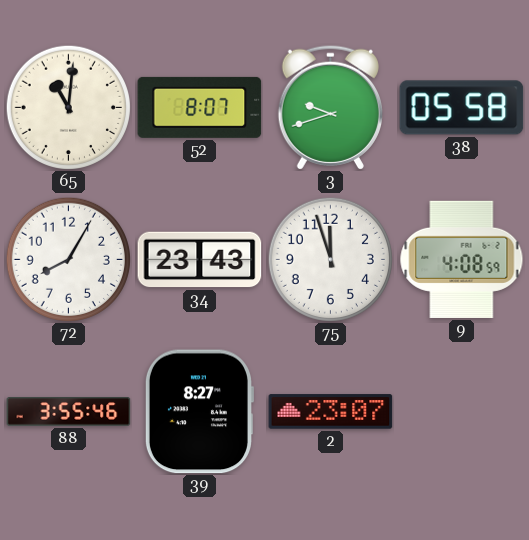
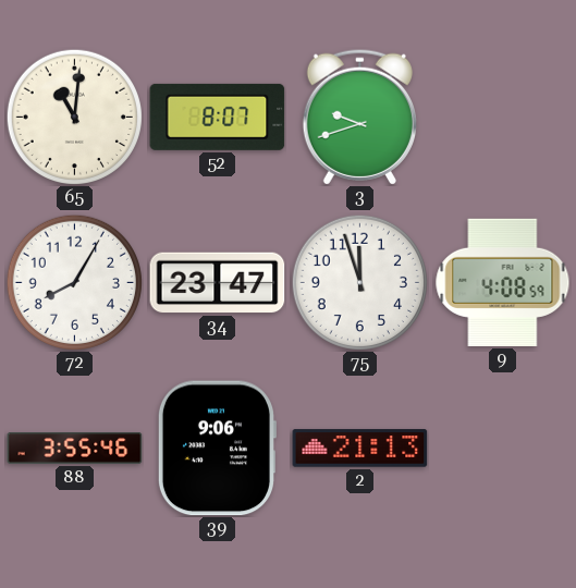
38: 05:58 -> none (462, 108)
34: 23:43 -> 23:47 (218, 283)
39: 8:27 -> 9:06 (217, 449)
2: 23:07 -> 21:13 (360, 449)
